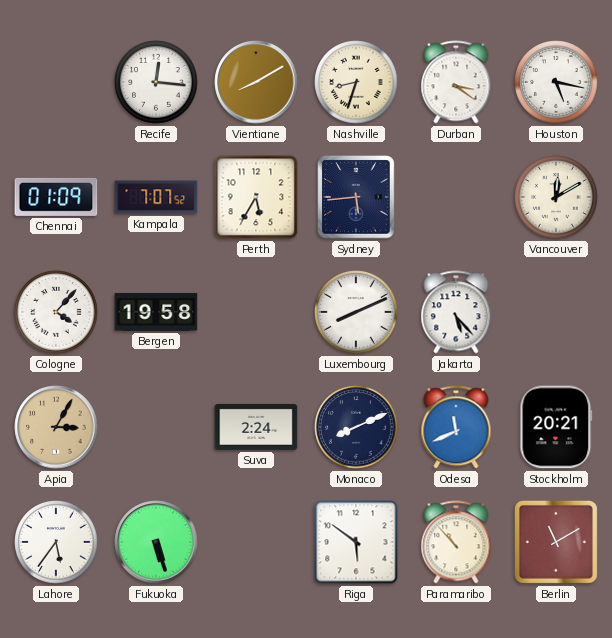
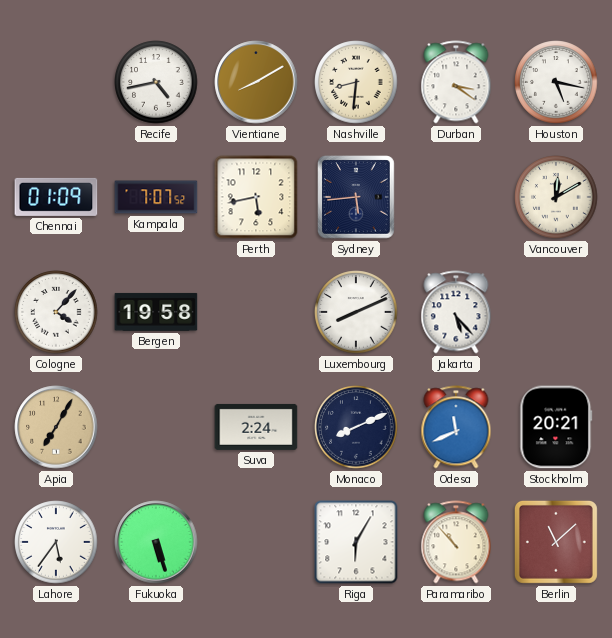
Recife: 12:16 -> 4:43 (156, 82)
Nashville: 8:33 -> 8:31 (356, 82)
Perth: 5:35 -> 5:43 (256, 197)
Apia: 3:05 -> 7:05 (56, 427)
Riga: 5:51 -> 6:05 (356, 542)
Berlin: 11:10 -> 11:08 (556, 542)
